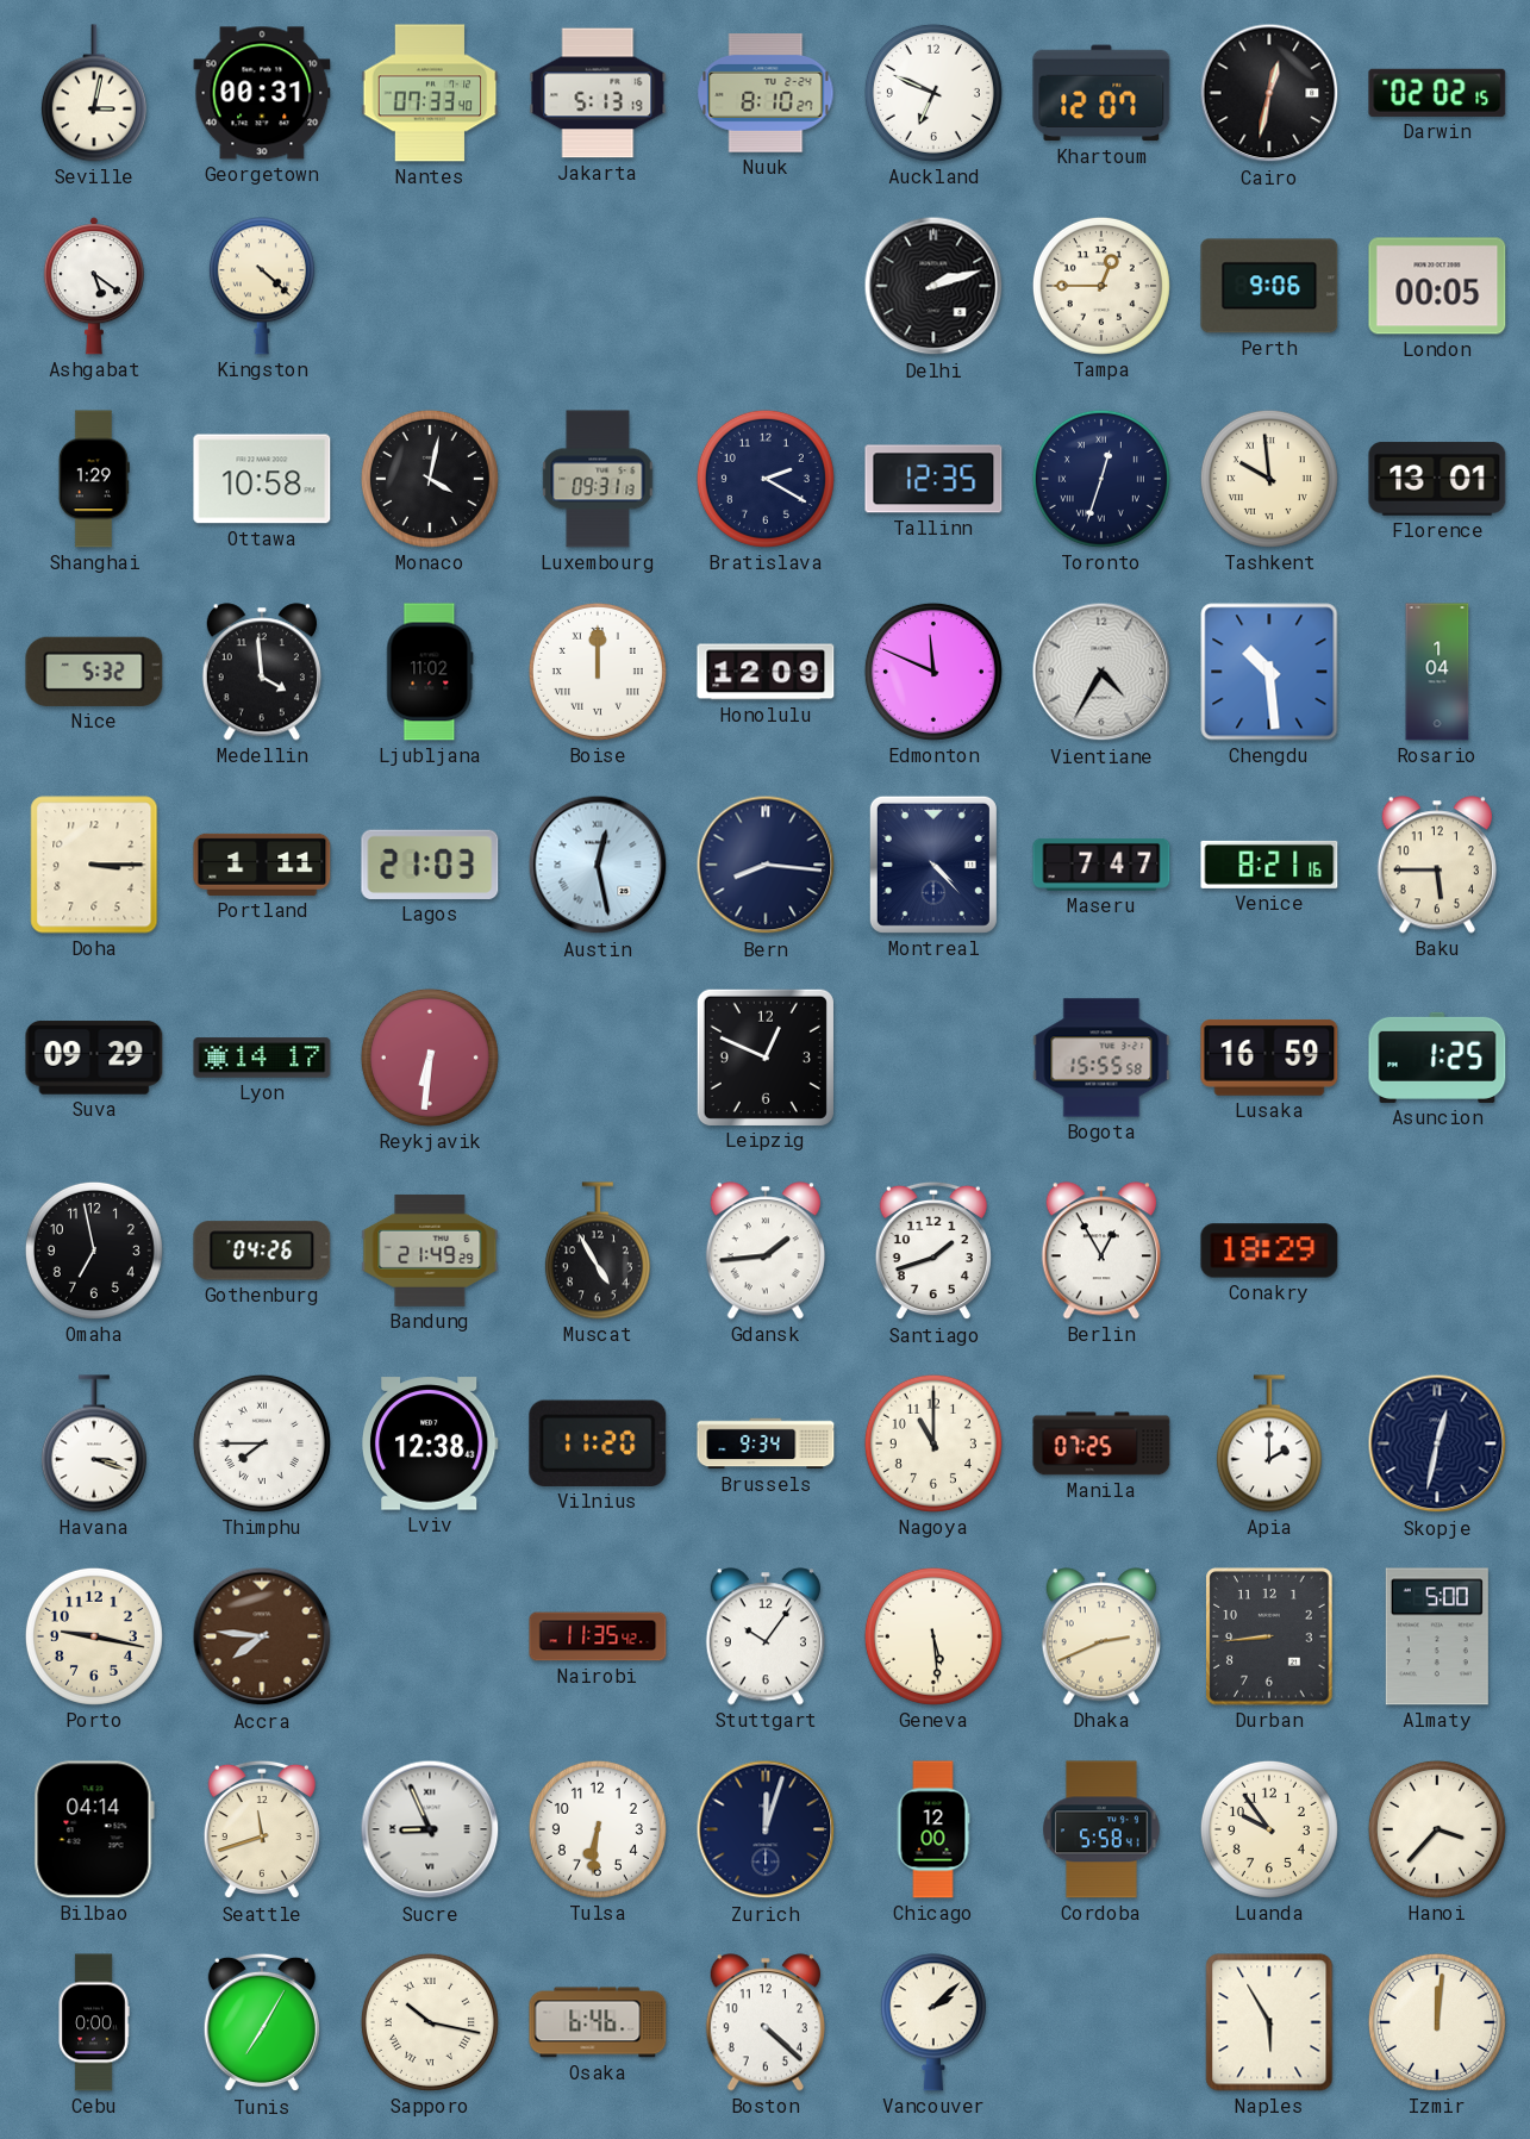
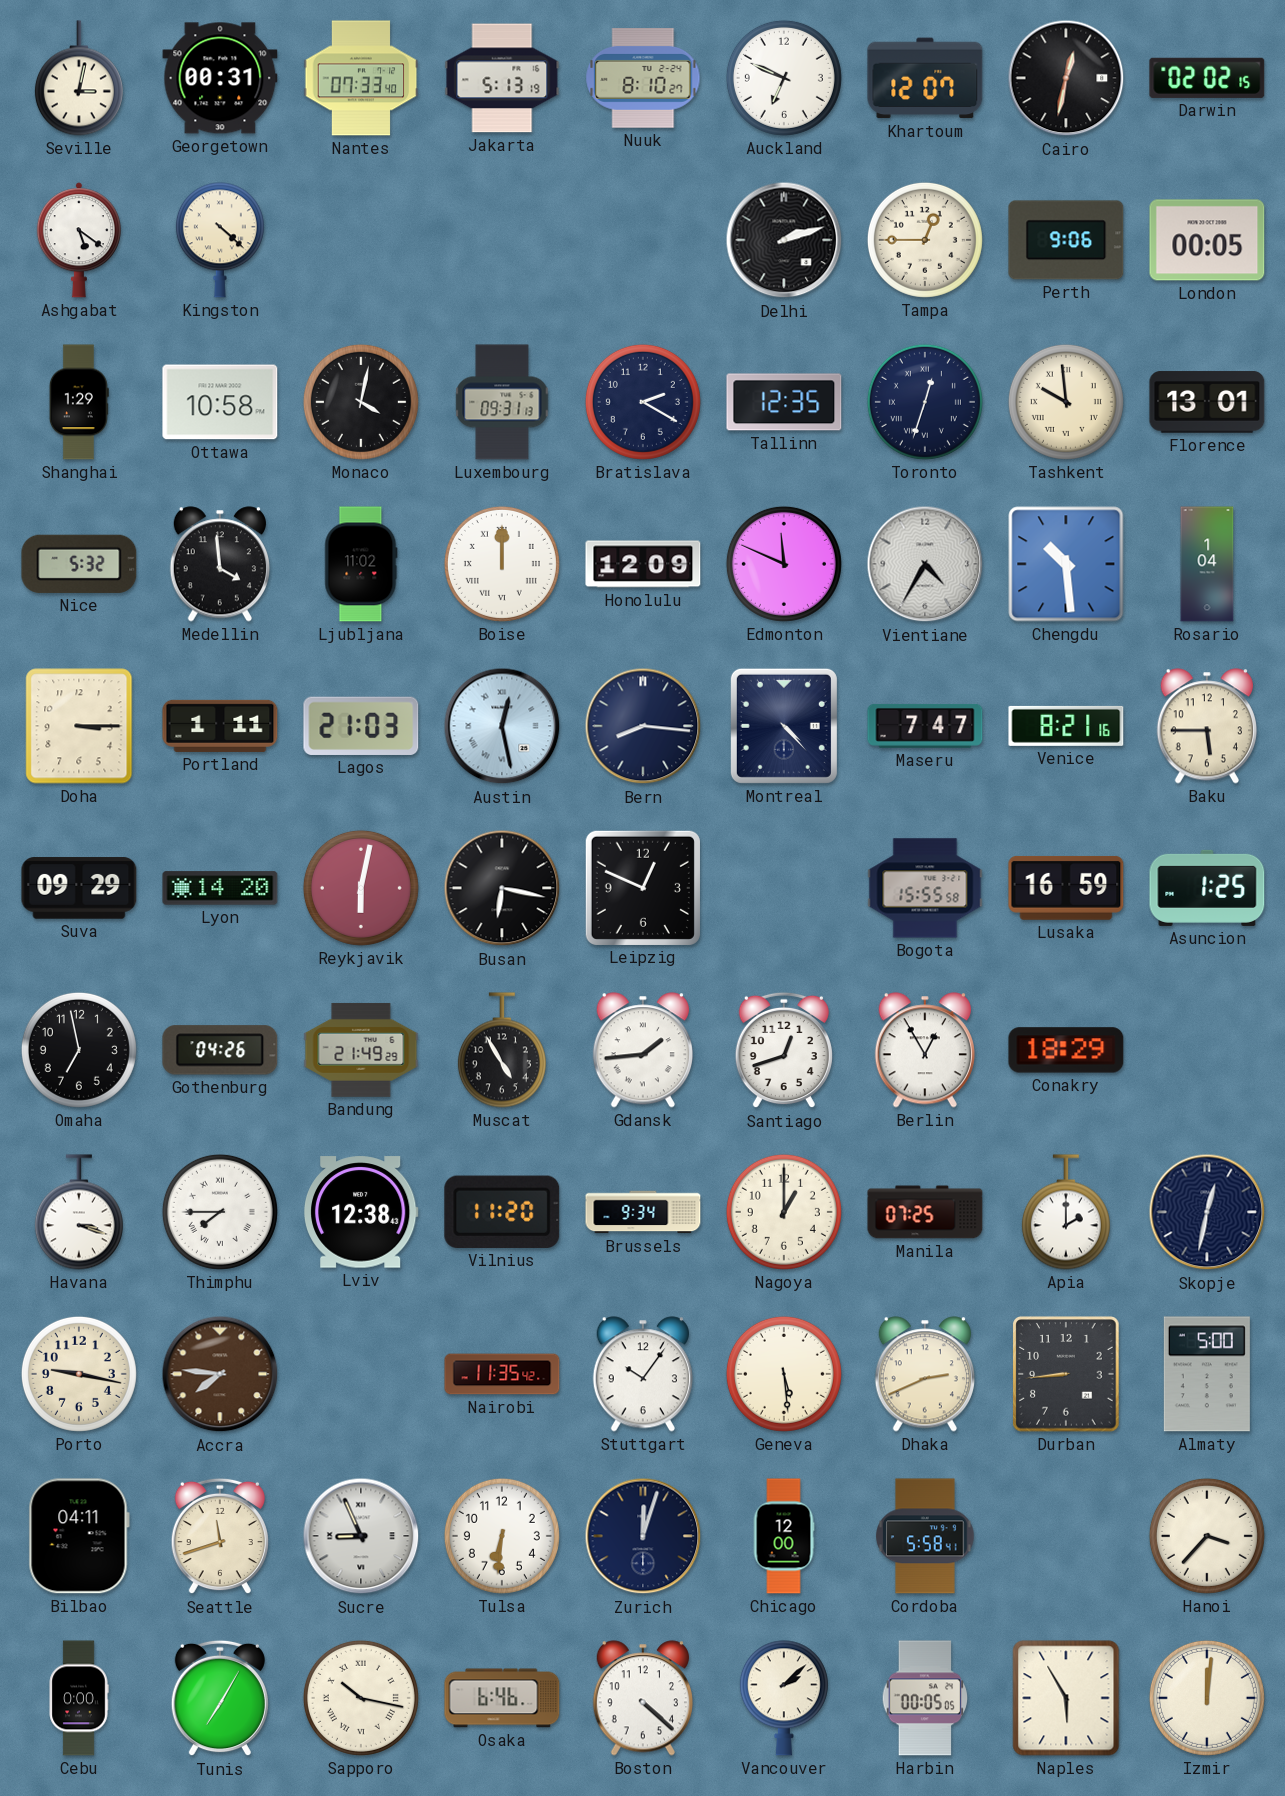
Lyon: 14:17 -> 14:20 (220, 888)
Reykjavik: 6:31 -> 6:02 (361, 888)
Busan: none -> 6:17 (502, 888)
Santiago: 1:42 -> 12:42 (784, 1050)
Nagoya: 11:00 -> 1:00 (784, 1212)
Bilbao: 04:14 -> 04:11 (79, 1536)
Luanda: 9:54 -> none (1269, 1829)
Harbin: none -> 00:05 (925, 1698)
